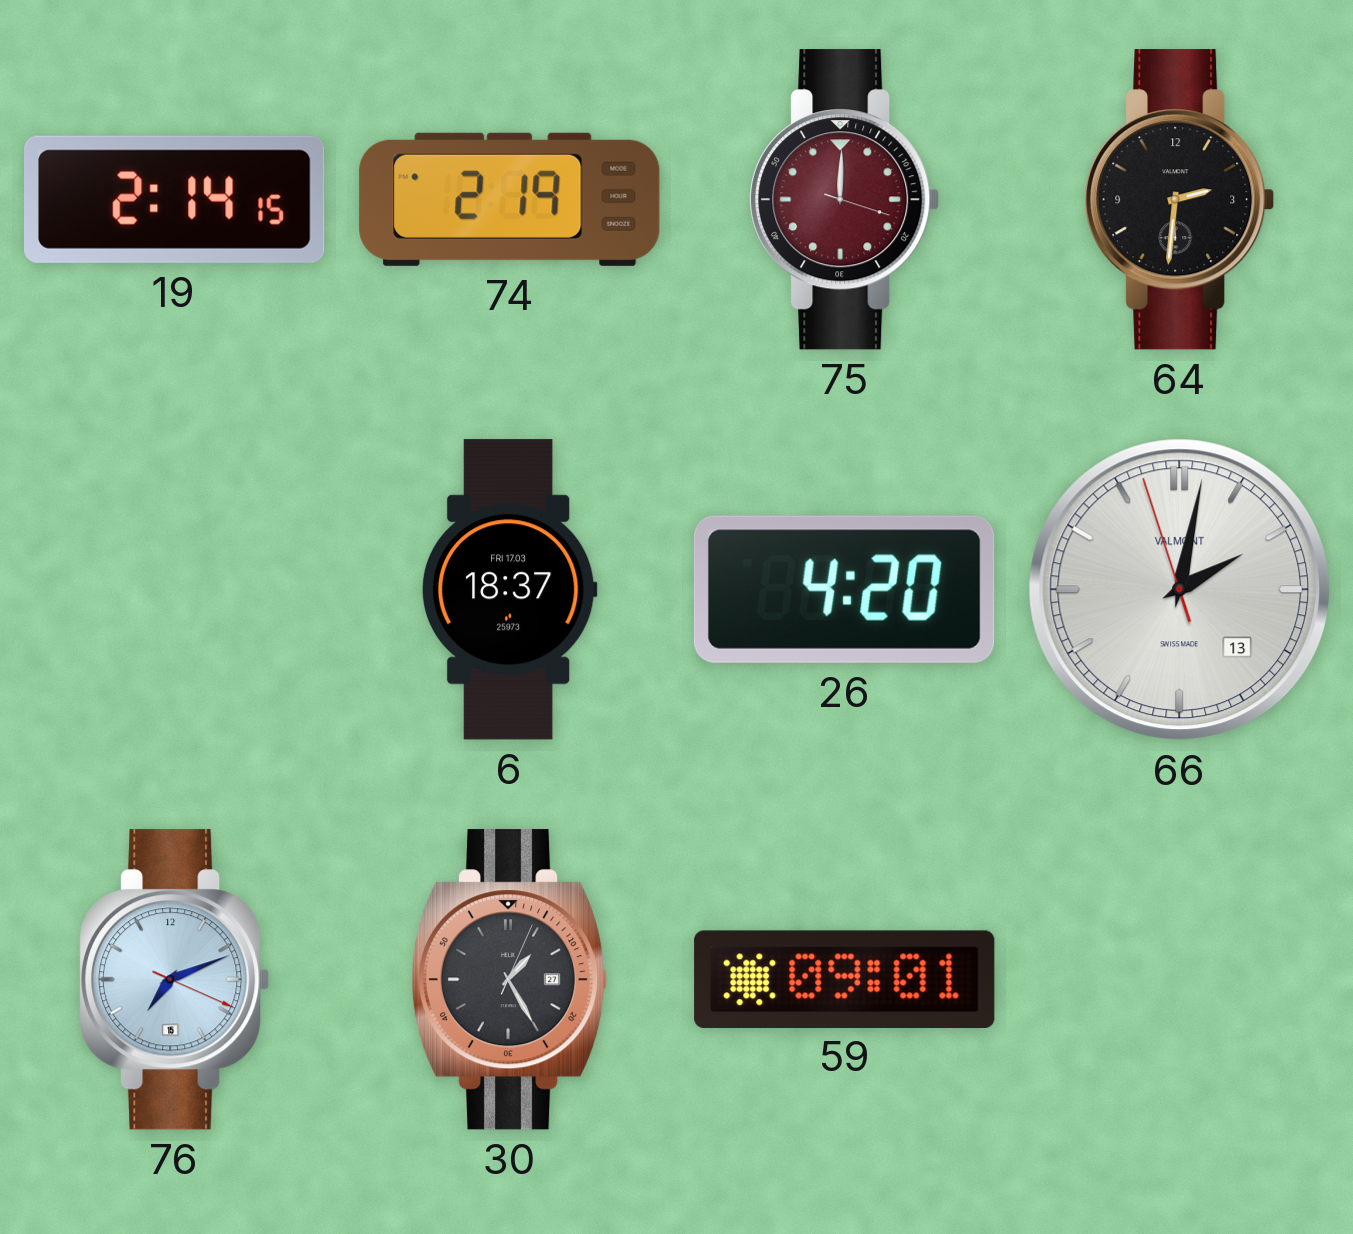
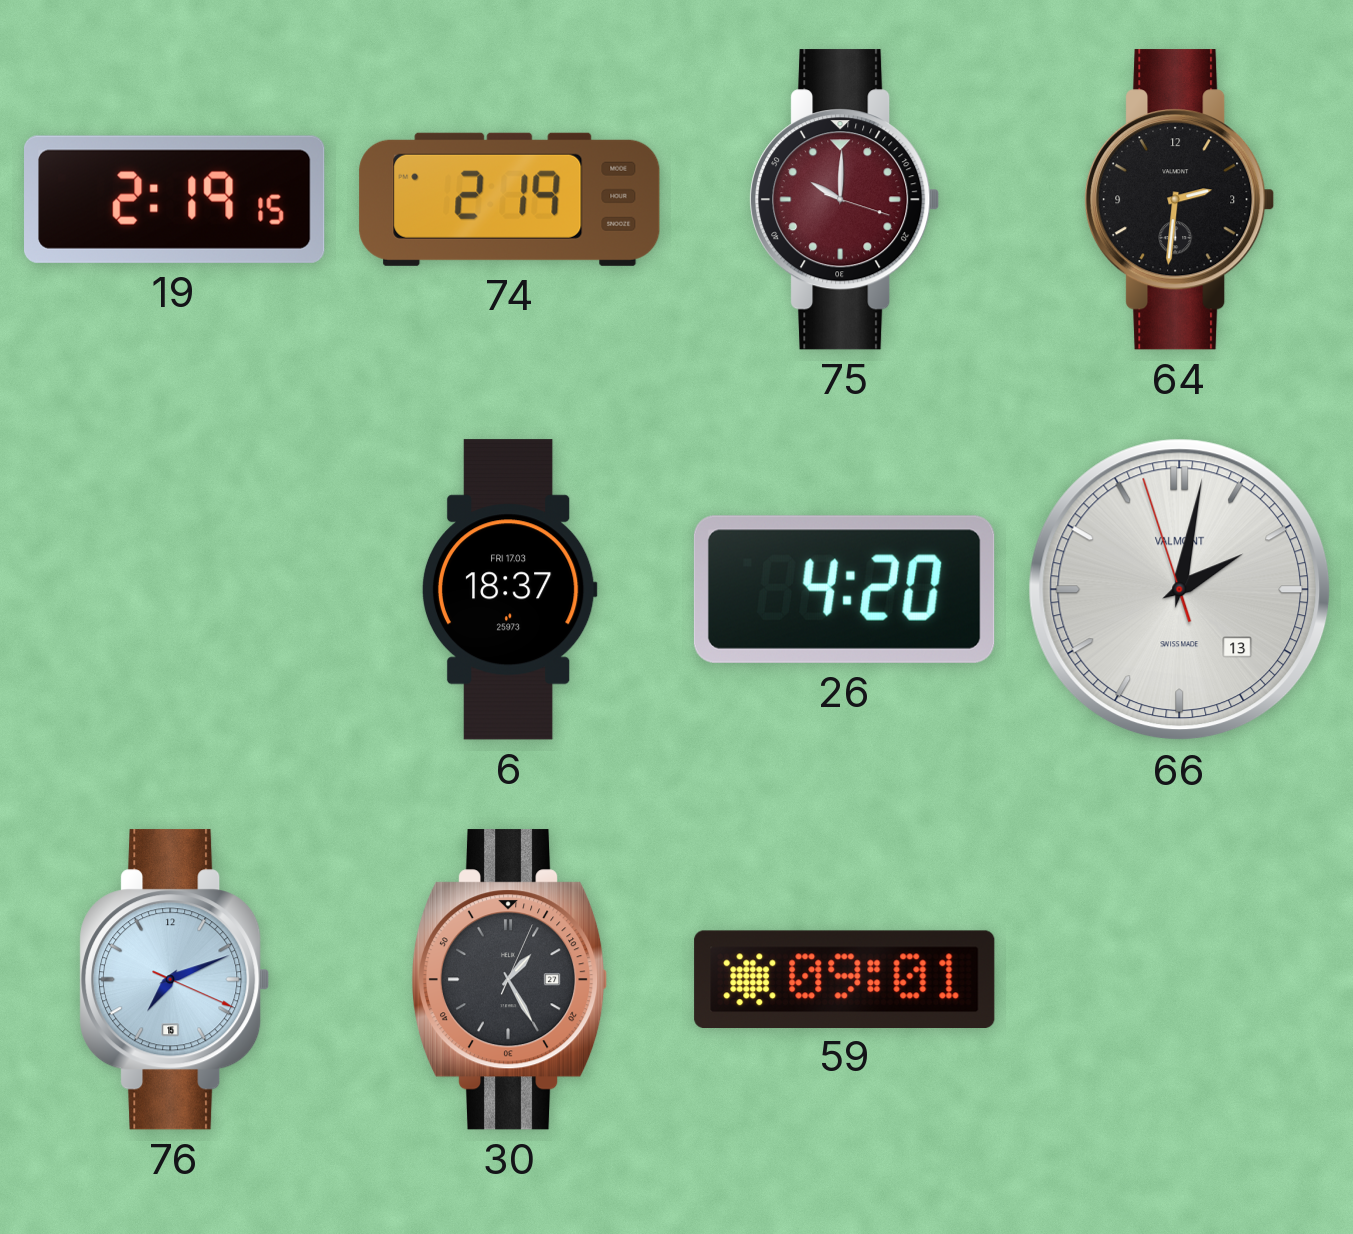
19: 2:14 -> 2:19 (175, 199)
75: 12:00 -> 10:00 (845, 200)
